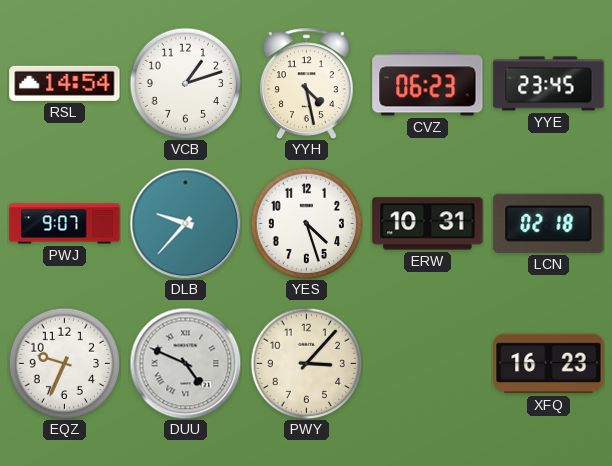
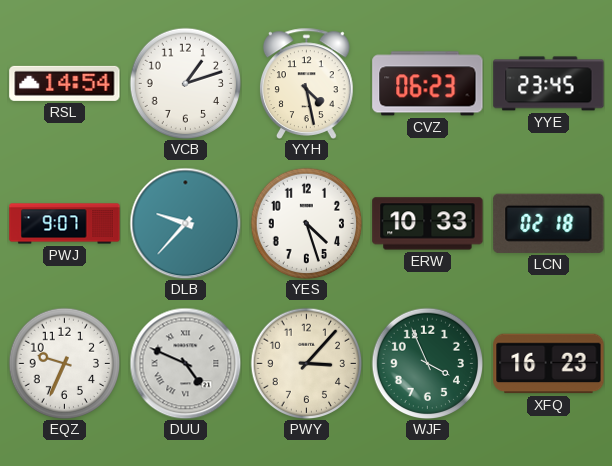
ERW: 10:31 -> 10:33 (428, 224)
WJF: none -> 3:56 (427, 363)
